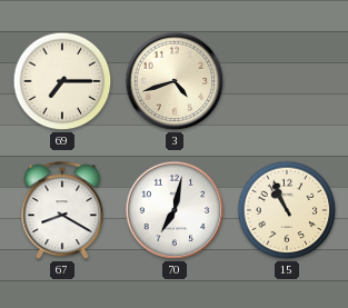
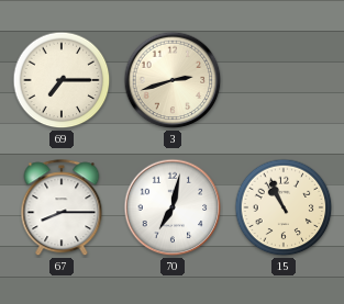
3: 4:42 -> 2:42 (173, 80)
67: 8:20 -> 8:15 (62, 209)
